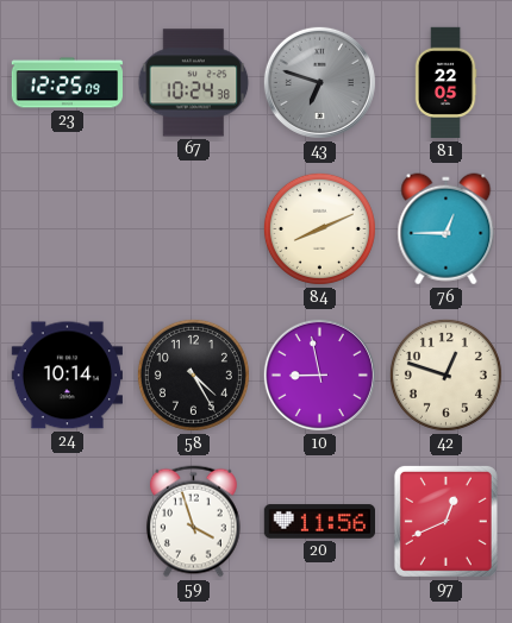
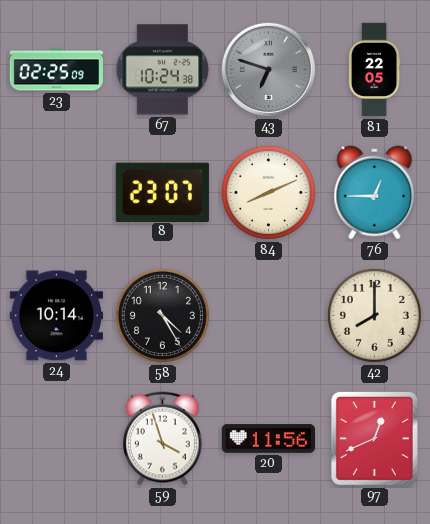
23: 12:25 -> 02:25 (56, 70)
8: none -> 23:07 (162, 192)
10: 8:58 -> none (319, 375)
42: 12:48 -> 8:00 (374, 315)
